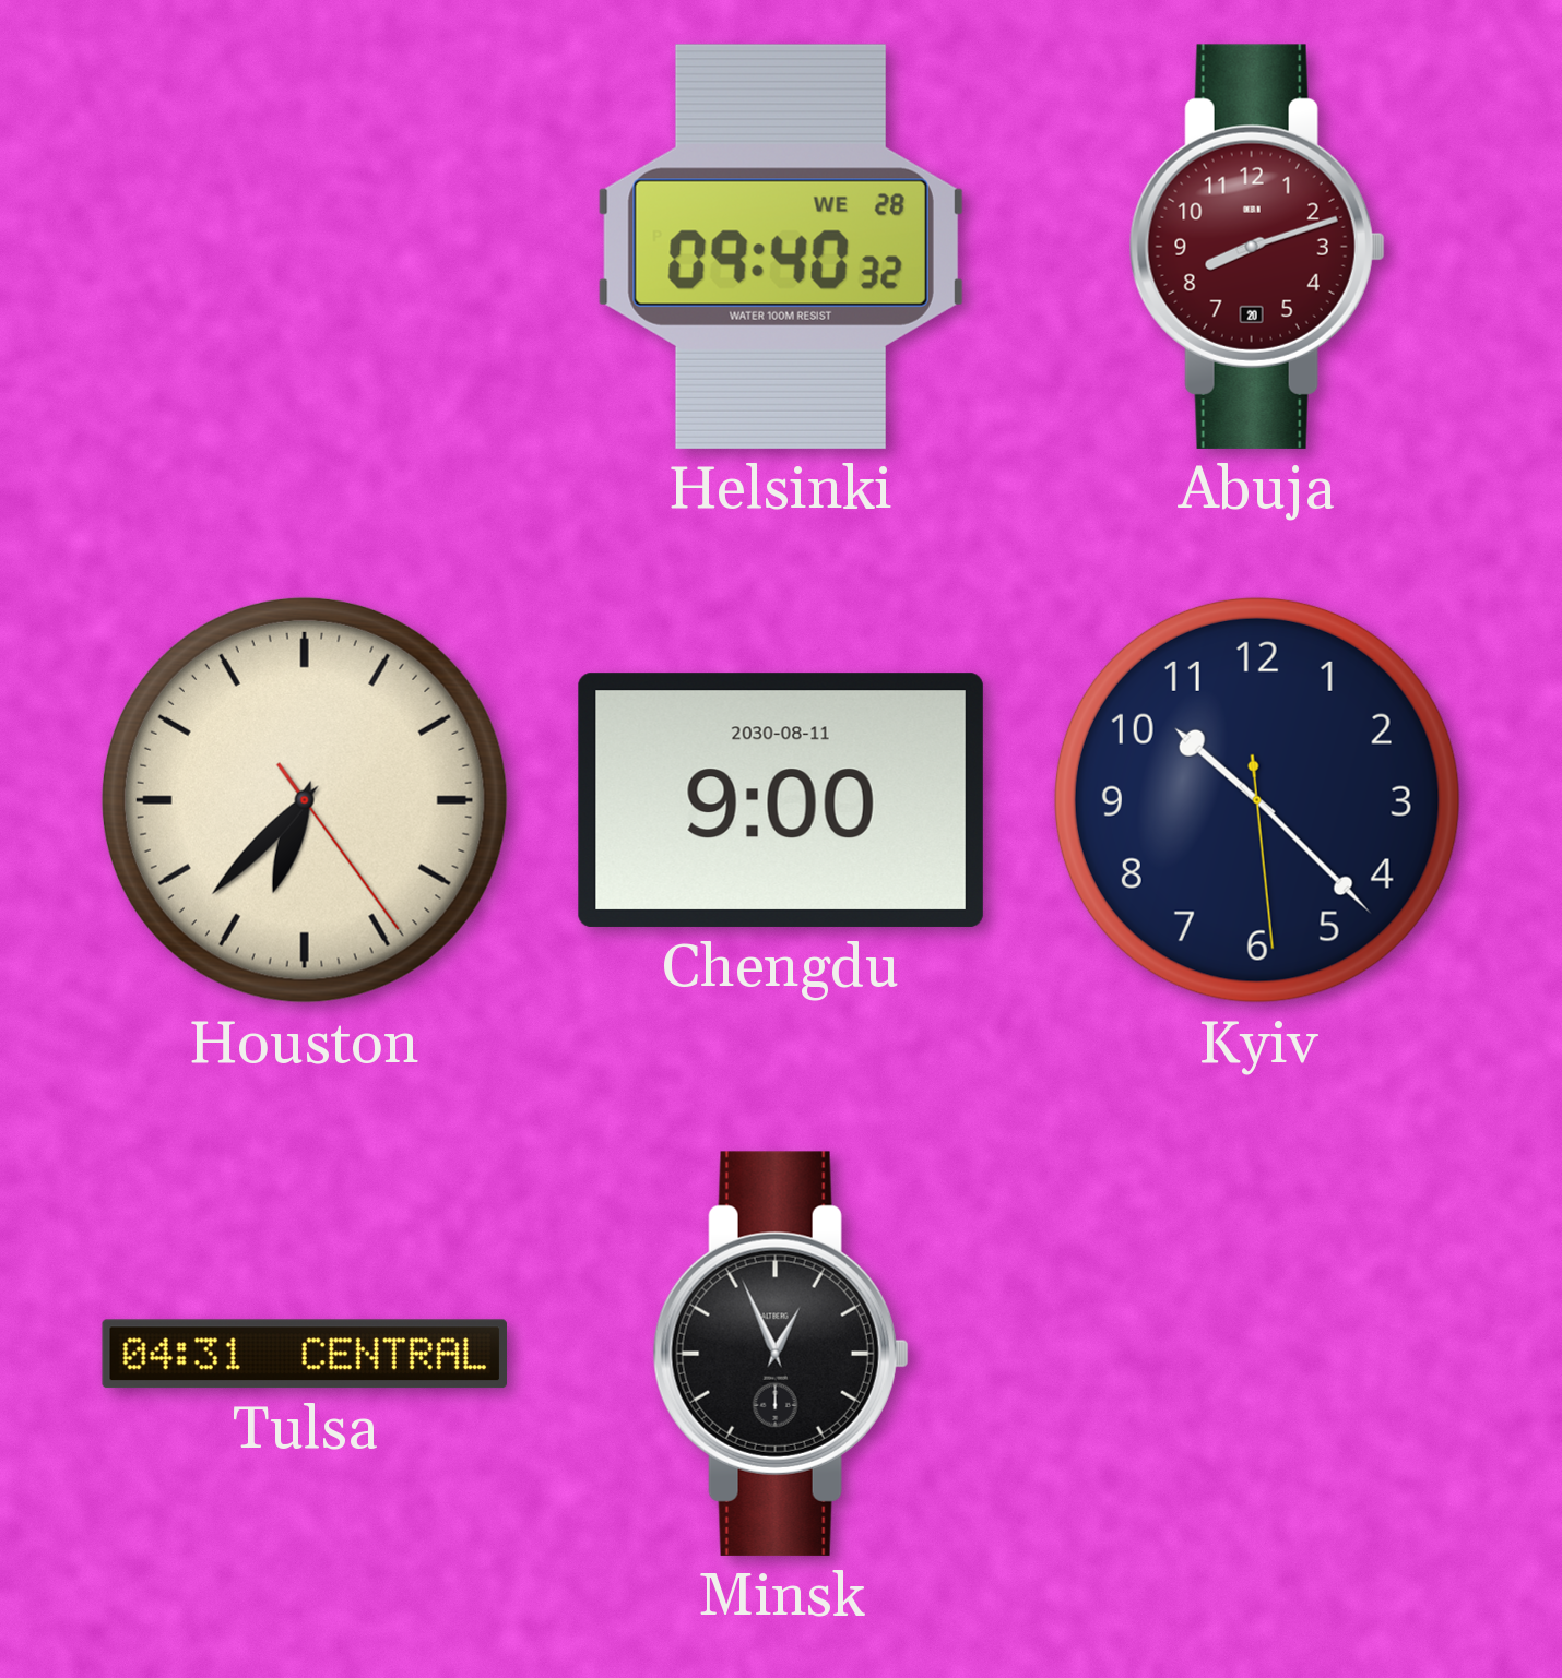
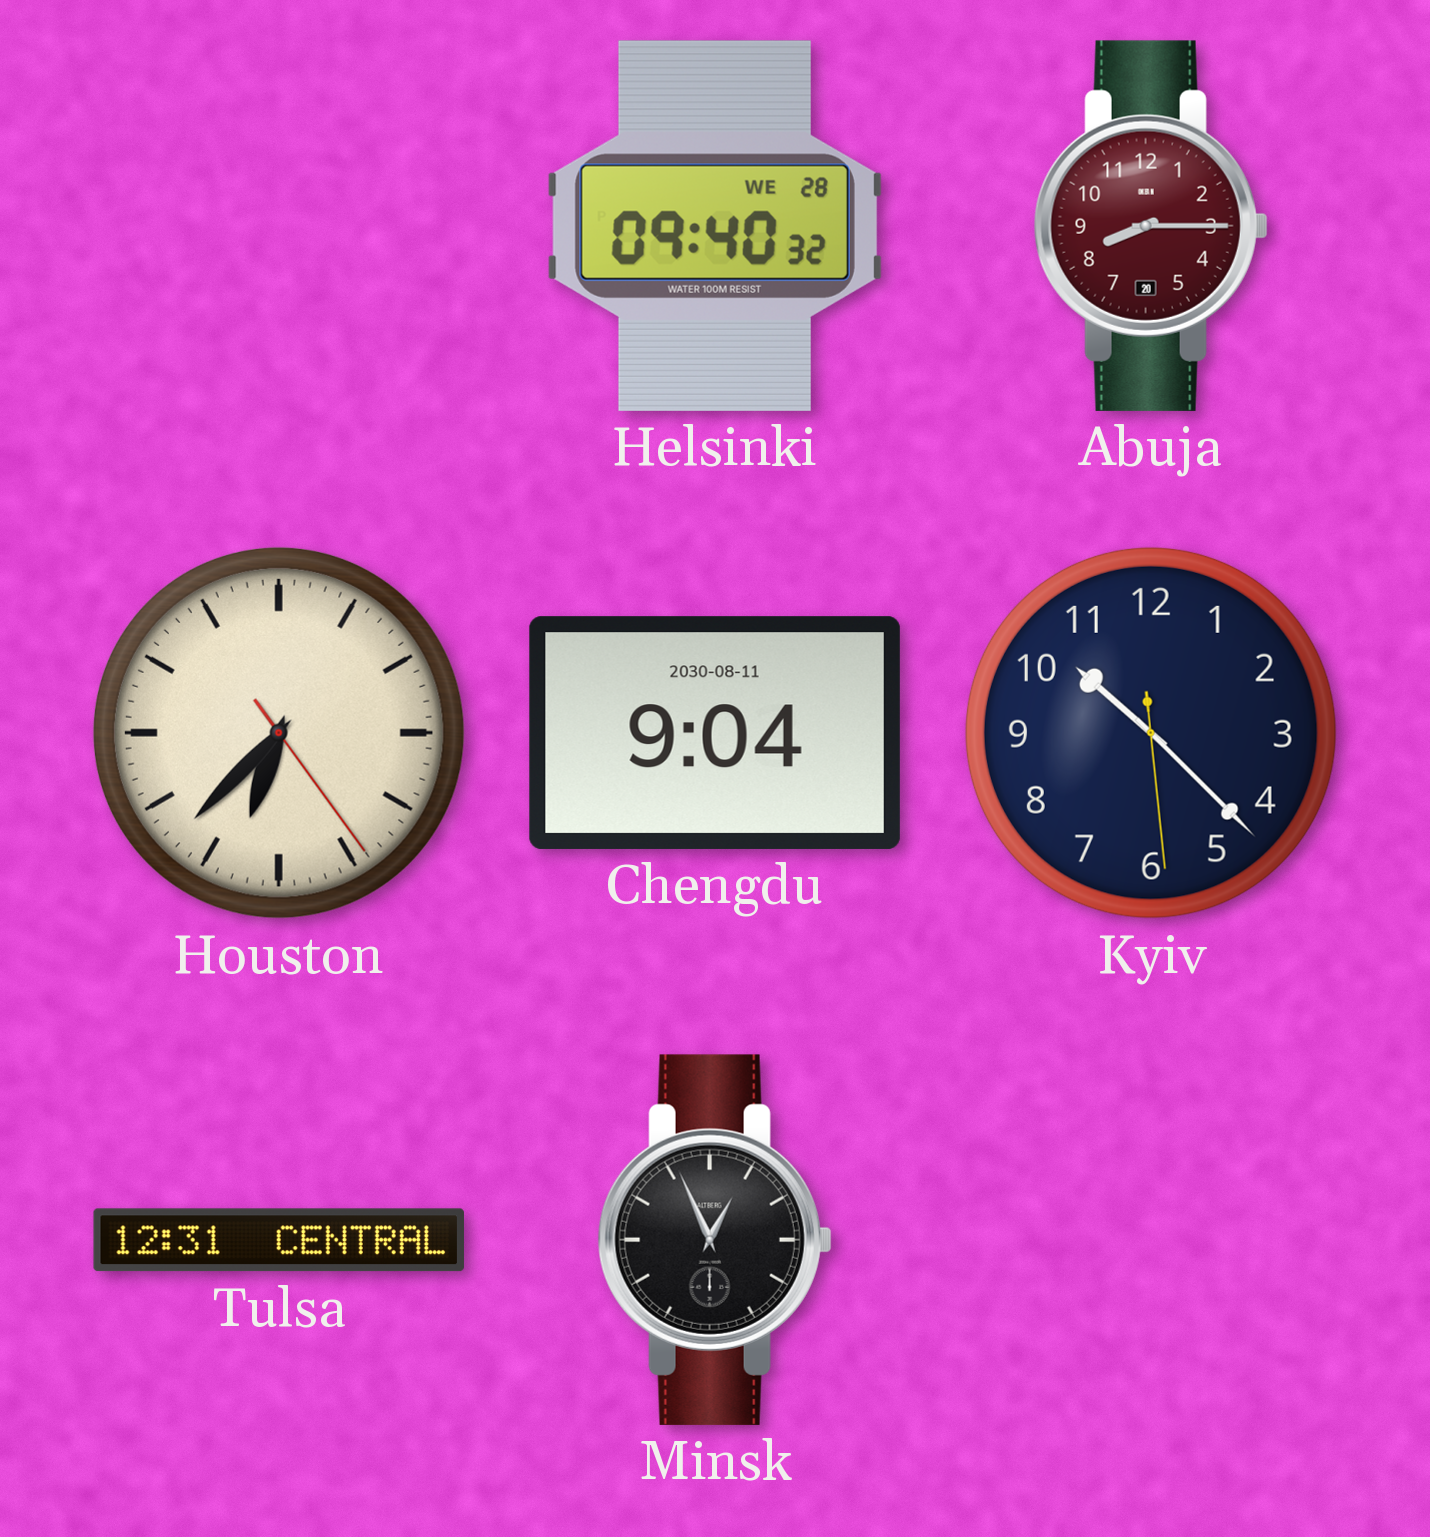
Abuja: 8:12 -> 8:15 (1151, 226)
Chengdu: 9:00 -> 9:04 (715, 733)
Tulsa: 04:31 -> 12:31 (279, 1240)
